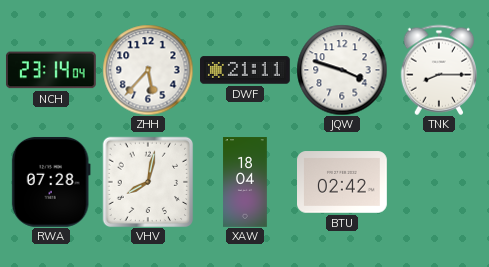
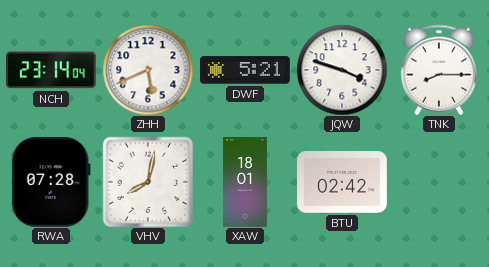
ZHH: 5:37 -> 5:41 (148, 70)
DWF: 21:11 -> 5:21 (246, 70)
XAW: 18:04 -> 18:01 (245, 182)
